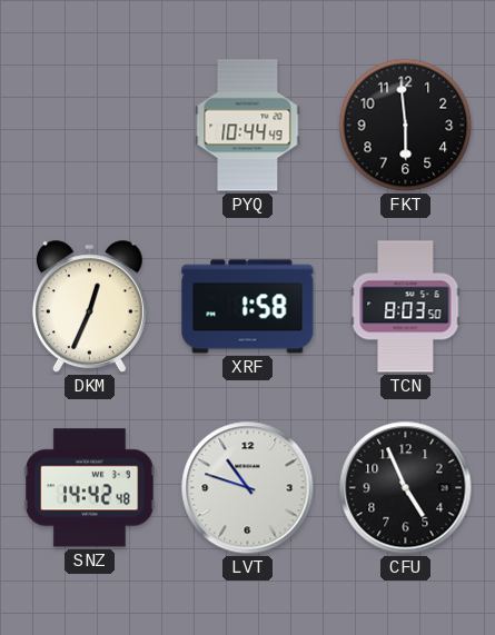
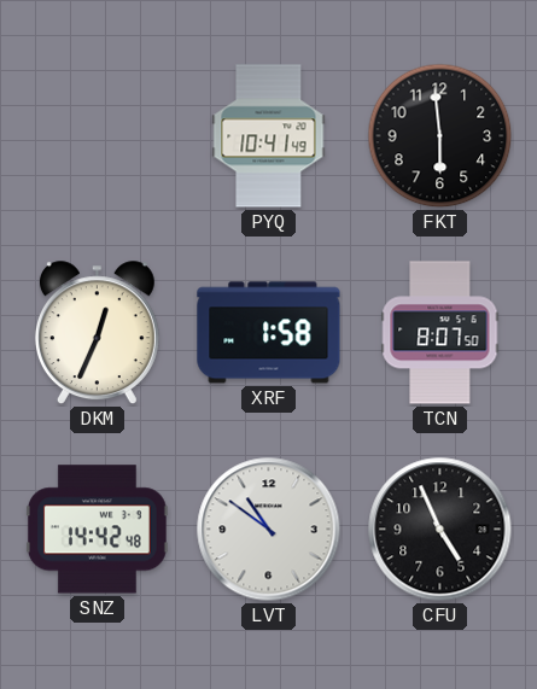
PYQ: 10:44 -> 10:41 (269, 136)
TCN: 8:03 -> 8:07 (440, 333)
LVT: 10:48 -> 10:51 (269, 530)
